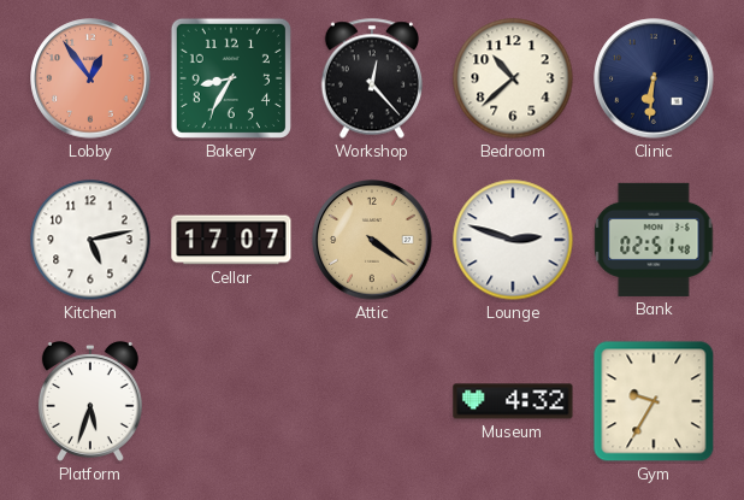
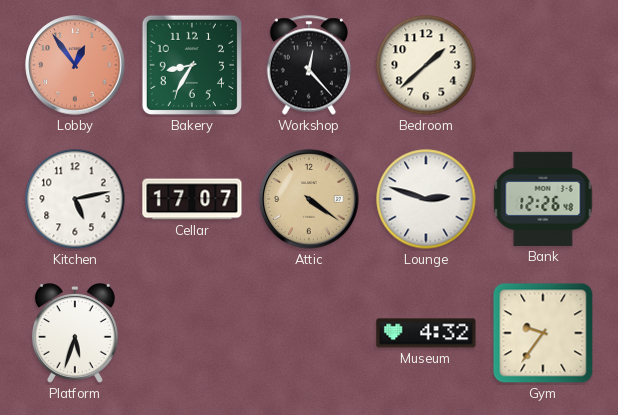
Bedroom: 10:38 -> 1:38 (426, 65)
Clinic: 6:31 -> none (654, 78)
Bank: 02:51 -> 12:26 (543, 199)
Gym: 9:35 -> 9:36 (543, 333)
